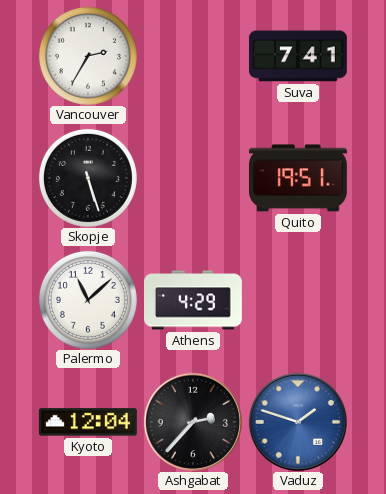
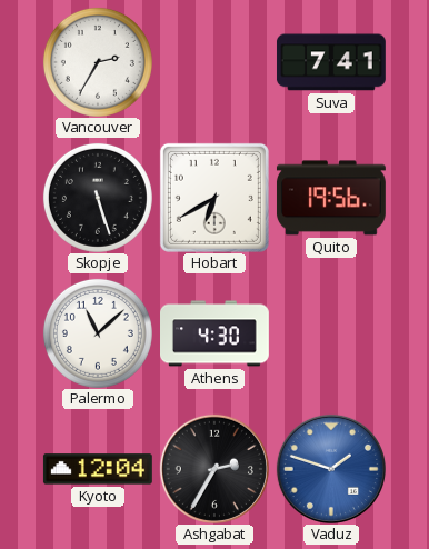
Hobart: none -> 6:40 (214, 198)
Quito: 19:51 -> 19:56 (331, 198)
Athens: 4:29 -> 4:30 (216, 333)
Ashgabat: 2:37 -> 2:35 (214, 469)
